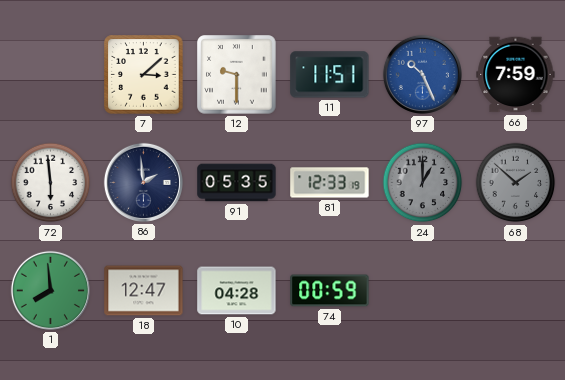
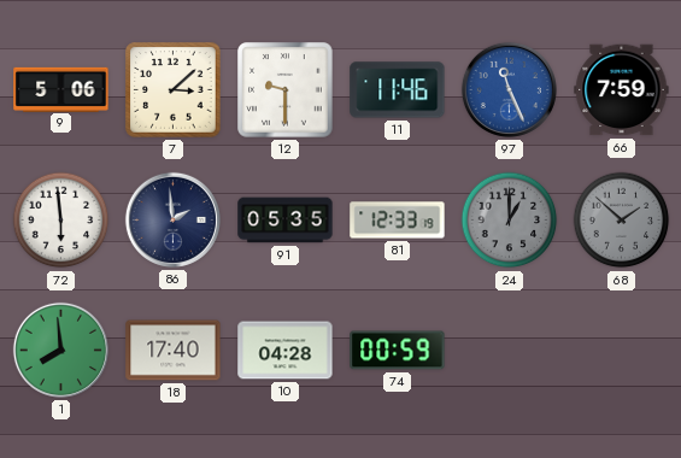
9: none -> 5:06 (61, 89)
11: 11:51 -> 11:46 (398, 90)
97: 10:26 -> 11:26 (509, 89)
18: 12:47 -> 17:40 (174, 351)
